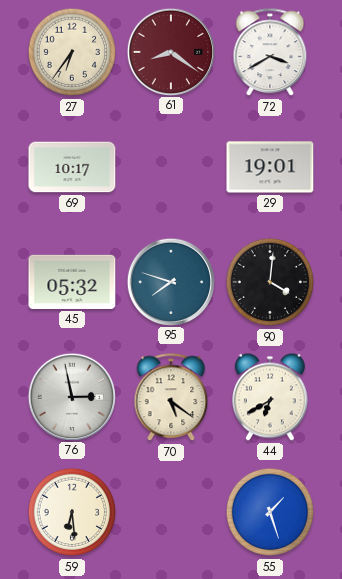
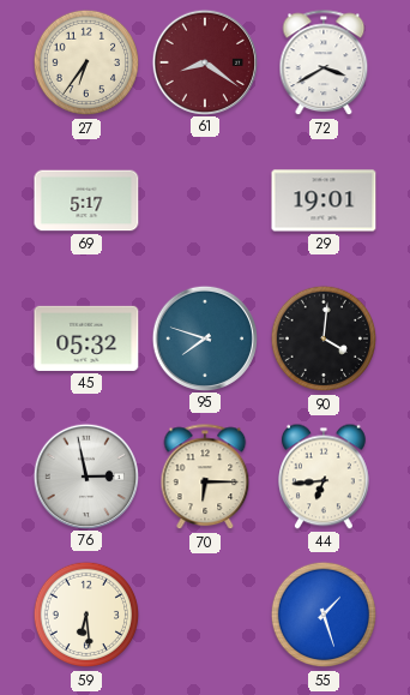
69: 10:17 -> 5:17 (86, 200)
70: 5:21 -> 6:15 (205, 478)
44: 6:40 -> 6:44 (325, 477)
